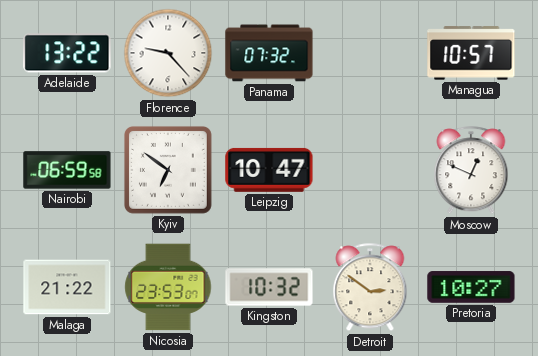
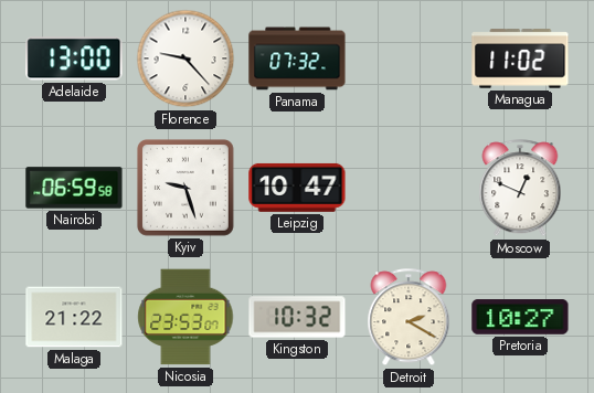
Adelaide: 13:22 -> 13:00 (74, 59)
Managua: 10:57 -> 11:02 (520, 59)
Kyiv: 6:51 -> 9:27 (185, 188)
Detroit: 2:51 -> 2:20 (409, 318)
